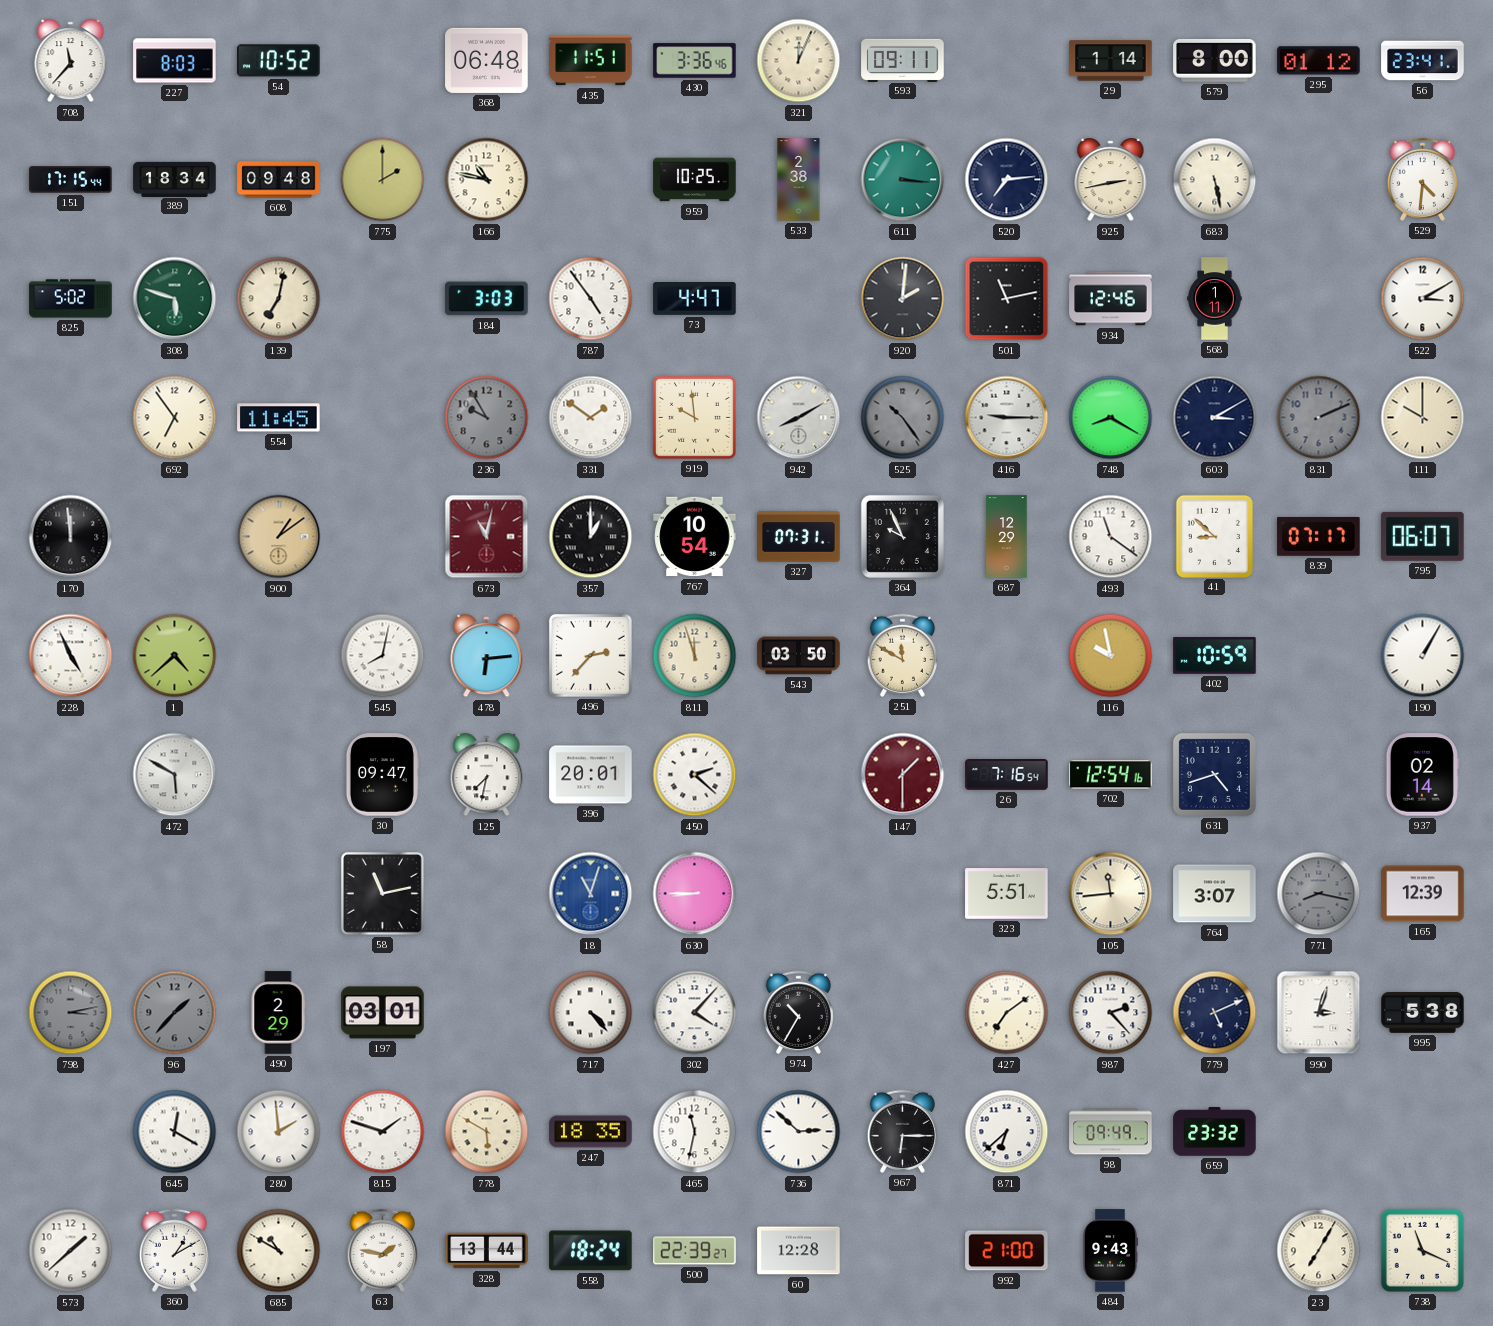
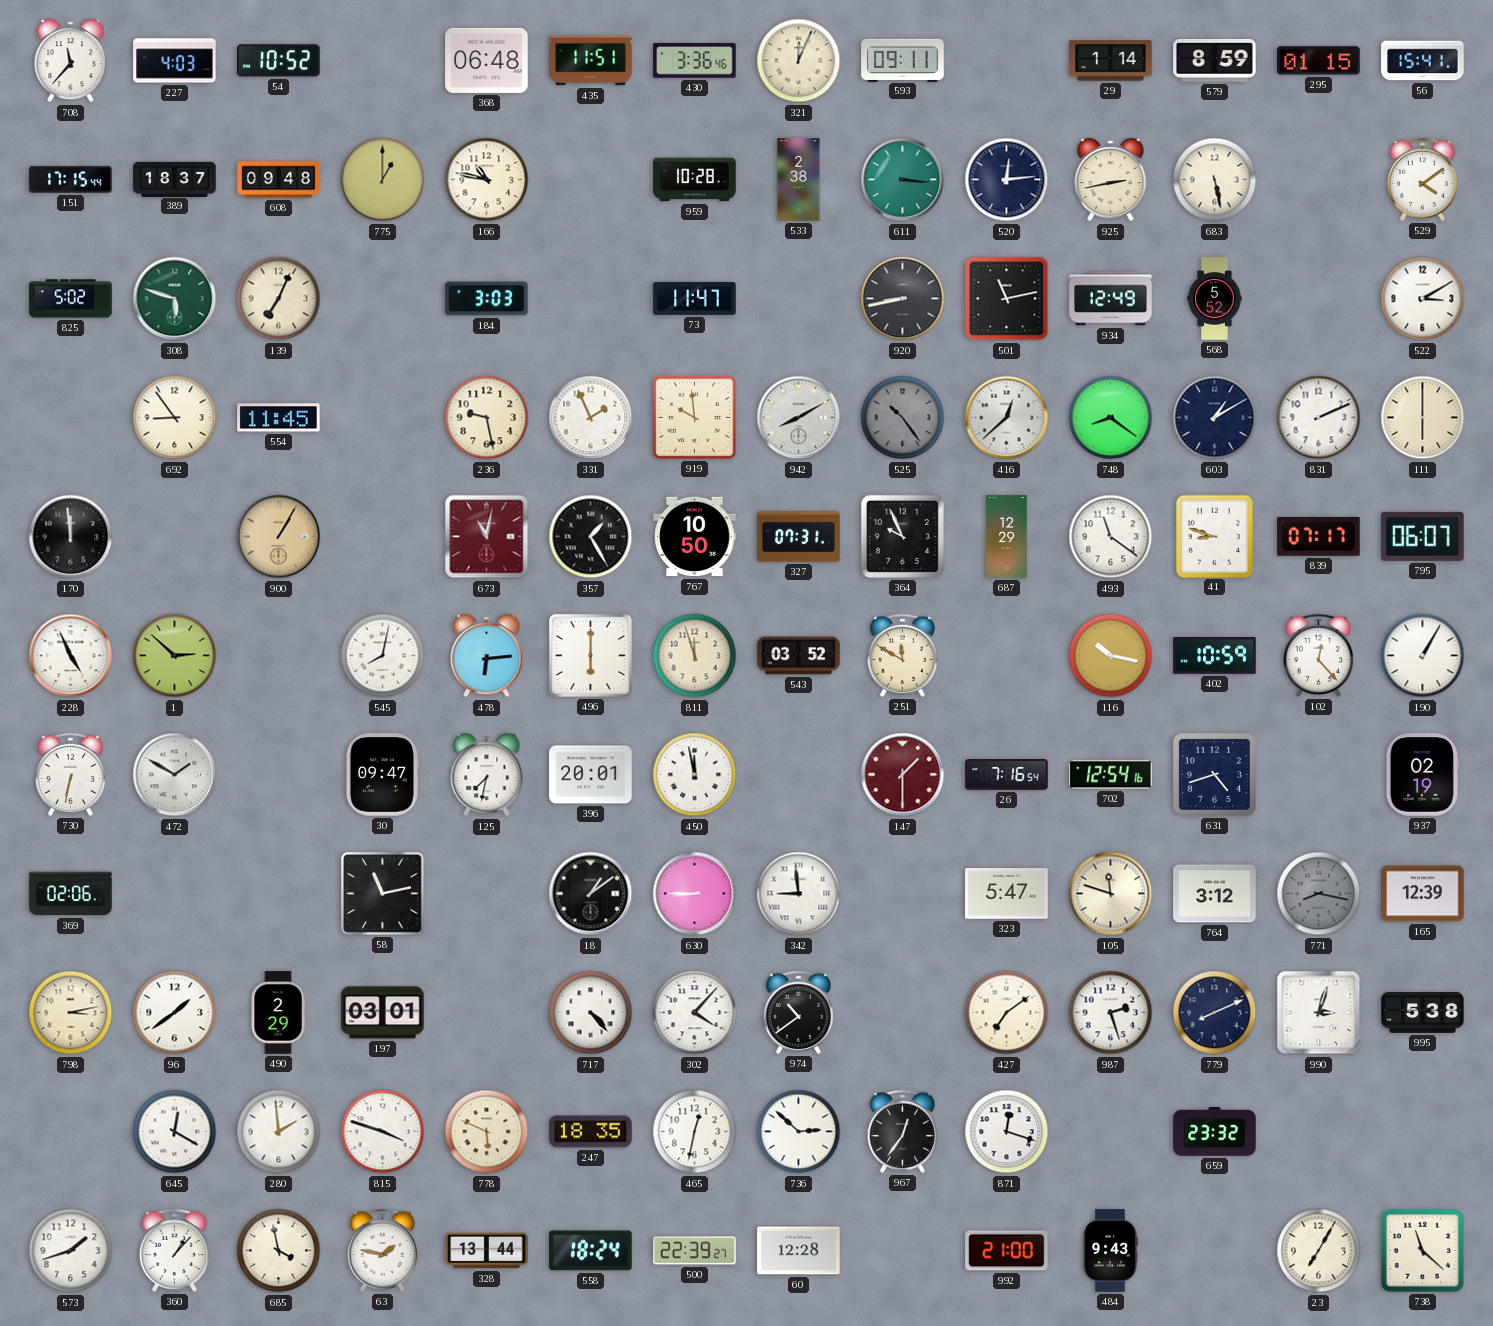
227: 8:03 -> 4:03 (175, 61)
579: 8:00 -> 8:59 (1215, 61)
295: 01:12 -> 01:15 (1319, 61)
56: 23:41 -> 15:41 (1423, 61)
389: 18:34 -> 18:37 (175, 179)
775: 2:00 -> 1:00 (383, 180)
959: 10:25 -> 10:28 (695, 180)
520: 7:14 -> 12:14 (1007, 180)
529: 4:31 -> 4:09 (1422, 179)
139: 7:02 -> 7:04 (279, 299)
787: 4:54 -> none (591, 299)
73: 4:47 -> 11:47 (695, 299)
920: 2:01 -> 8:43 (903, 299)
934: 12:46 -> 12:49 (1111, 299)
568: 1:11 -> 5:52 (1215, 299)
692: 6:54 -> 8:54 (175, 418)
236: 9:55 -> 9:28 (487, 418)
236 dial: grey -> cream (487, 418)
331: 1:51 -> 1:56 (591, 418)
416: 9:15 -> 12:38 (1007, 418)
748: 8:20 -> 8:21 (1111, 418)
603: 3:10 -> 1:10 (1215, 418)
831 dial: grey -> white (1319, 418)
111: 10:00 -> 6:00 (1423, 418)
900: 1:09 -> 1:05 (279, 537)
357: 1:00 -> 1:25 (591, 537)
767: 10:54 -> 10:50 (695, 537)
41: 8:52 -> 8:48 (1214, 536)
1: 4:38 -> 2:52 (175, 656)
496: 2:37 -> 6:00 (590, 655)
543: 03:50 -> 03:52 (799, 656)
116: 9:58 -> 10:17 (1111, 656)
102: none -> 12:23 (1318, 655)
730: none -> 6:32 (70, 774)
472: 5:50 -> 1:50 (175, 775)
450: 2:22 -> 11:58 (695, 775)
937: 02:14 -> 02:19 (1422, 775)
369: none -> 02:06 (71, 894)
18: 11:03 -> 1:09 (591, 894)
18 dial: blue -> black (591, 894)
342: none -> 8:59 (799, 894)
323: 5:51 -> 5:47 (1007, 894)
105: 11:44 -> 11:48 (1111, 894)
764: 3:07 -> 3:12 (1215, 894)
798 dial: grey -> cream (71, 1013)
96: 1:37 -> 1:39 (175, 1013)
96 dial: grey -> white (175, 1013)
974: 10:35 -> 10:39 (798, 1012)
987: 2:23 -> 2:27 (1111, 1013)
779: 5:11 -> 8:11 (1215, 1013)
815: 1:48 -> 3:48 (383, 1132)
778: 5:50 -> 5:49 (487, 1132)
465: 11:32 -> 12:32 (695, 1132)
967: 6:15 -> 12:36 (902, 1131)
871: 6:38 -> 12:18 (1007, 1132)
98: 09:49 -> none (1111, 1132)
573: 1:38 -> 1:42 (71, 1251)
360: 1:10 -> 1:07 (174, 1250)
685: 10:50 -> 3:58 (279, 1251)
738: 11:19 -> 11:22 (1422, 1250)
